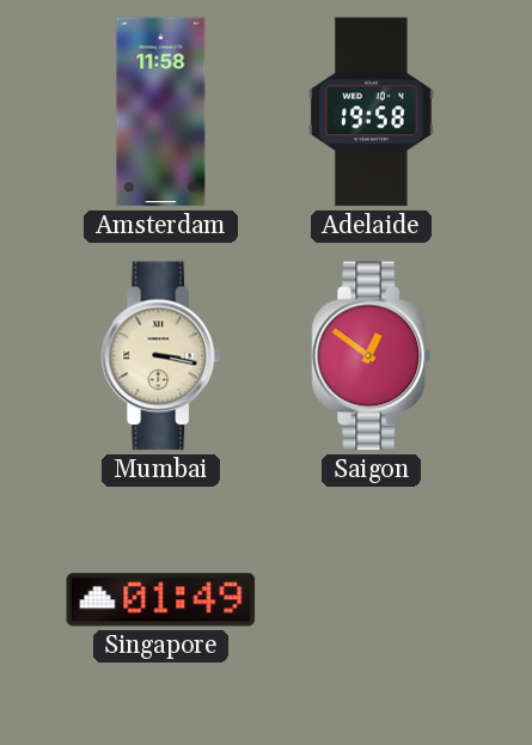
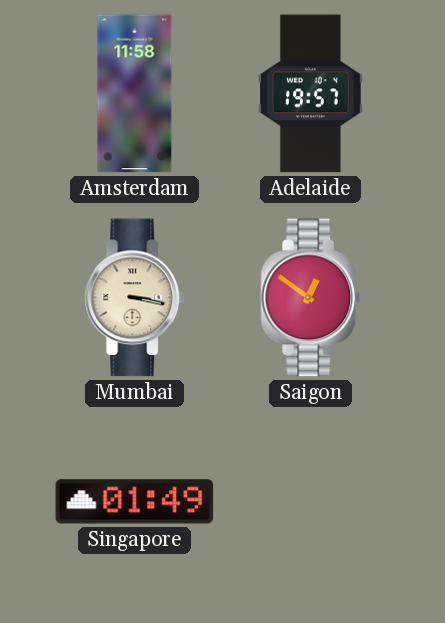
Adelaide: 19:58 -> 19:57 (311, 94)
